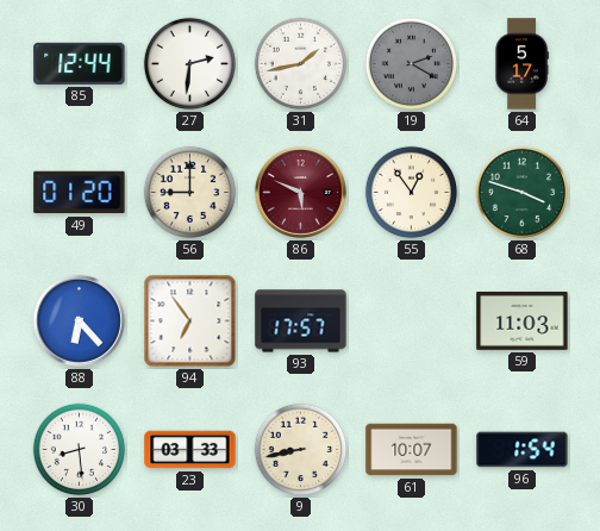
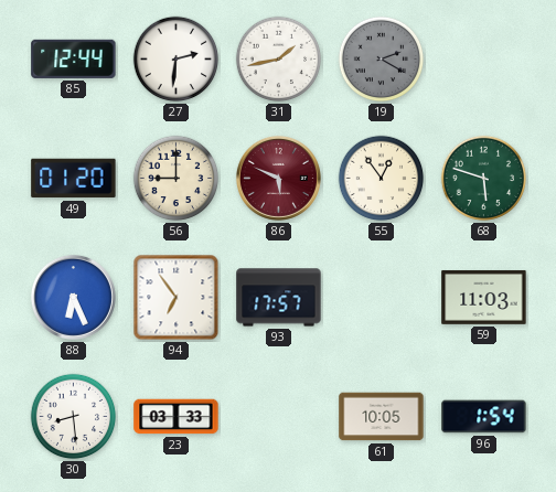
64: 5:17 -> none (521, 64)
68: 3:48 -> 5:48 (484, 179)
88: 6:23 -> 6:26 (73, 297)
9: 8:43 -> none (301, 450)
61: 10:07 -> 10:05 (382, 417)
